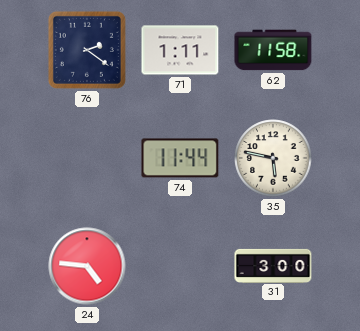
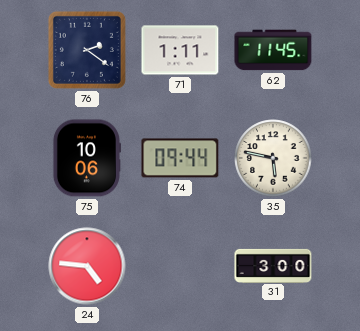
62: 11:58 -> 11:45 (273, 50)
75: none -> 10:06 (86, 158)
74: 11:44 -> 09:44 (180, 158)
